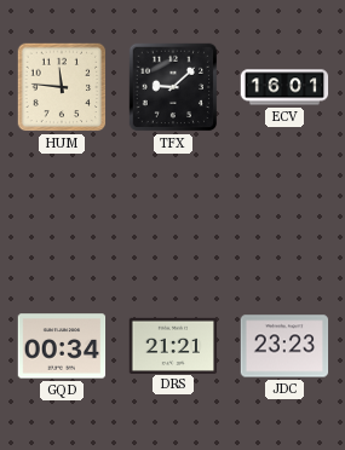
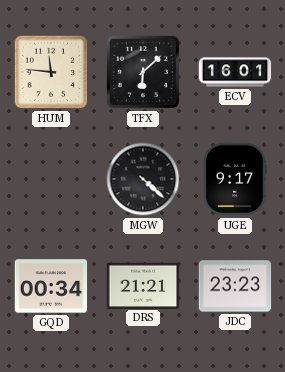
TFX: 9:08 -> 6:08 (143, 72)
MGW: none -> 4:22 (143, 179)
UGE: none -> 9:17 (235, 179)
